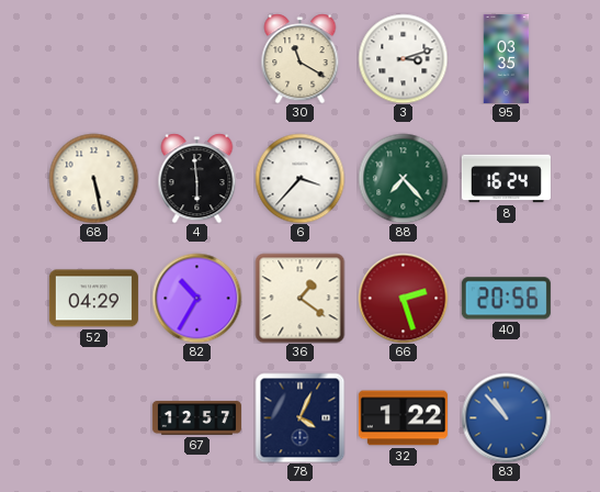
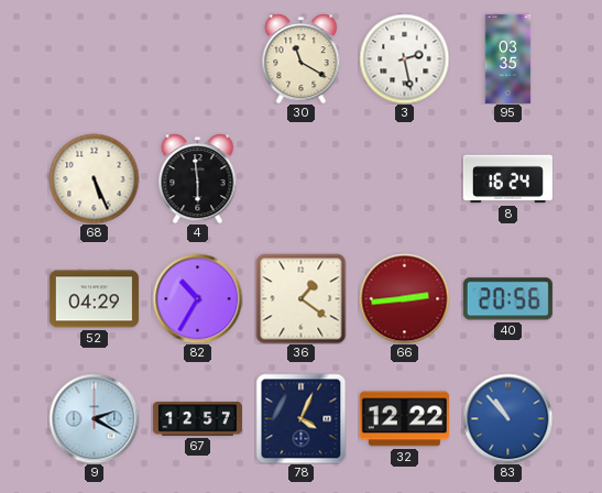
3: 3:12 -> 2:28 (404, 58)
68: 5:28 -> 5:26 (94, 178)
6: 3:37 -> none (299, 178)
88: 7:23 -> none (403, 178)
66: 2:27 -> 2:44 (404, 298)
9: none -> 2:20 (94, 418)
32: 1:22 -> 12:22 (404, 419)
